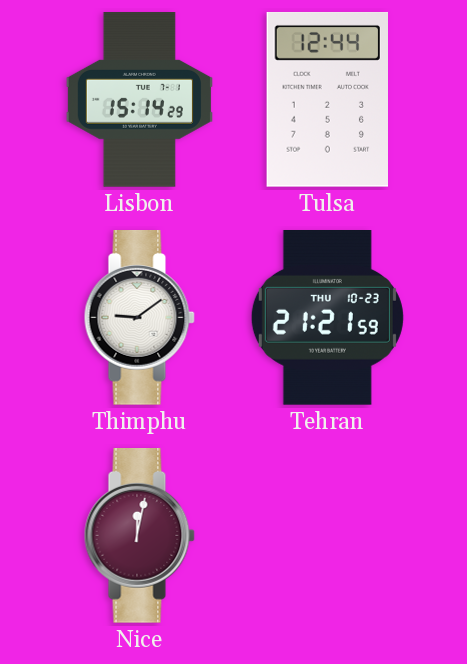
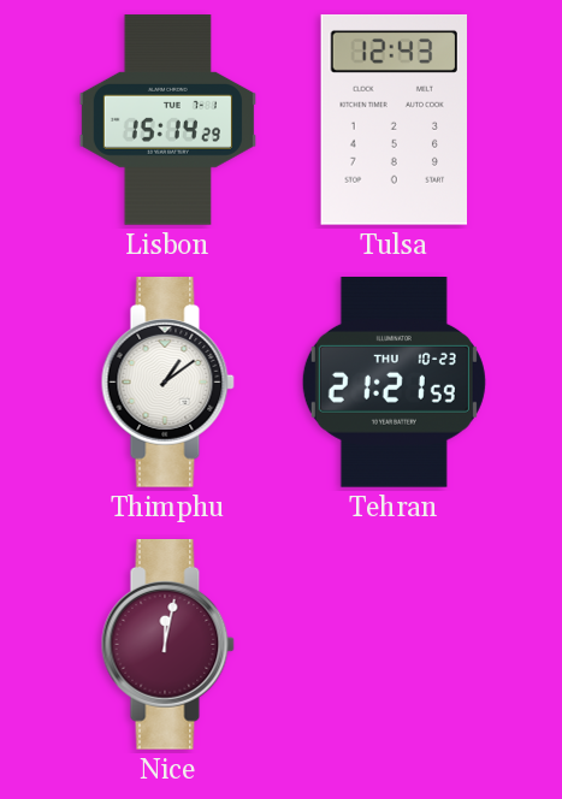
Tulsa: 12:44 -> 12:43 (394, 119)
Thimphu: 9:09 -> 1:09 (167, 383)
